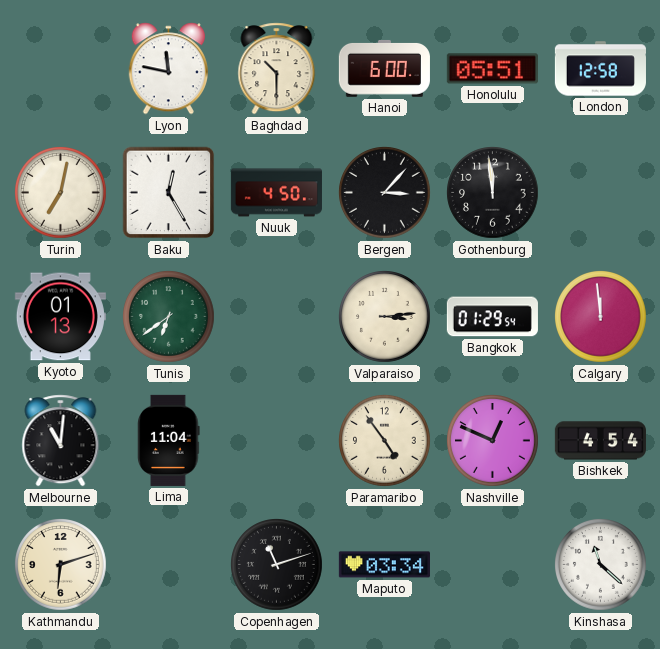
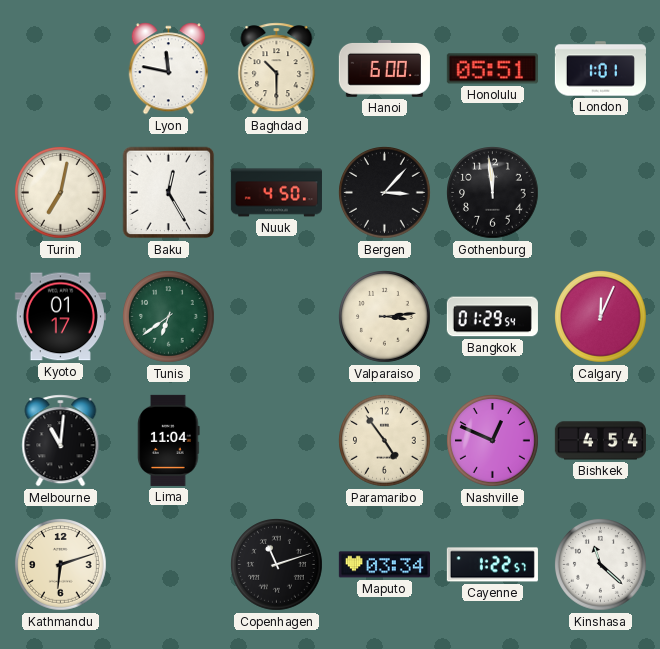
London: 12:58 -> 1:01 (600, 69)
Kyoto: 01:13 -> 01:17 (60, 317)
Calgary: 11:59 -> 12:04 (601, 317)
Cayenne: none -> 1:22 (492, 565)
